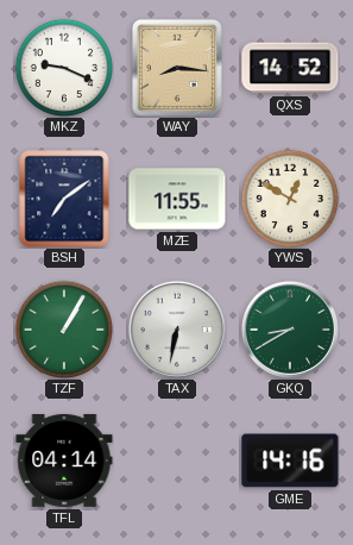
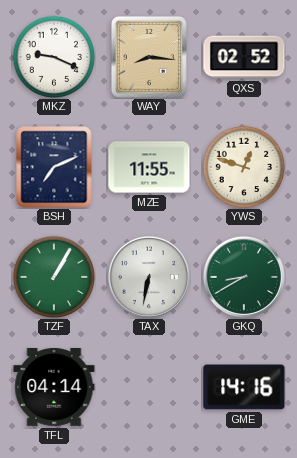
QXS: 14:52 -> 02:52 (244, 57)
BSH: 7:09 -> 7:11 (54, 167)
YWS: 12:50 -> 12:48 (244, 167)
